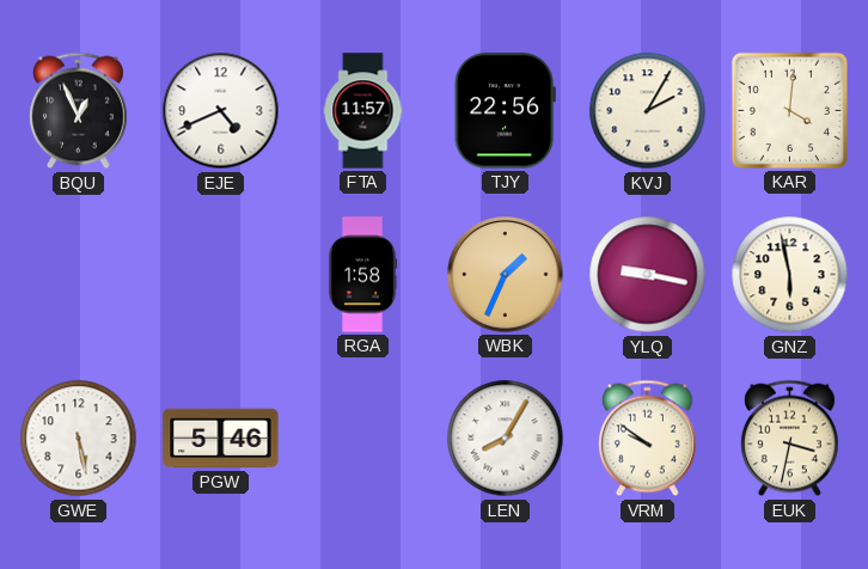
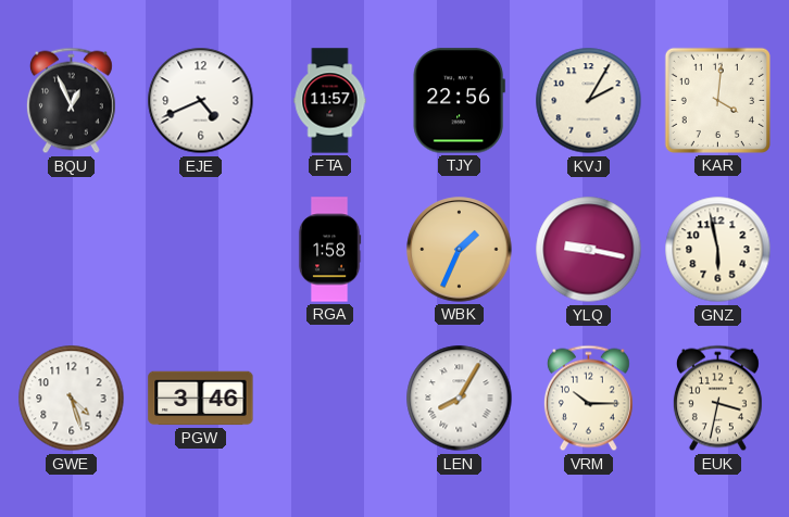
GWE: 5:28 -> 4:27 (72, 399)
PGW: 5:46 -> 3:46 (201, 399)
VRM: 9:51 -> 10:15 (588, 399)
